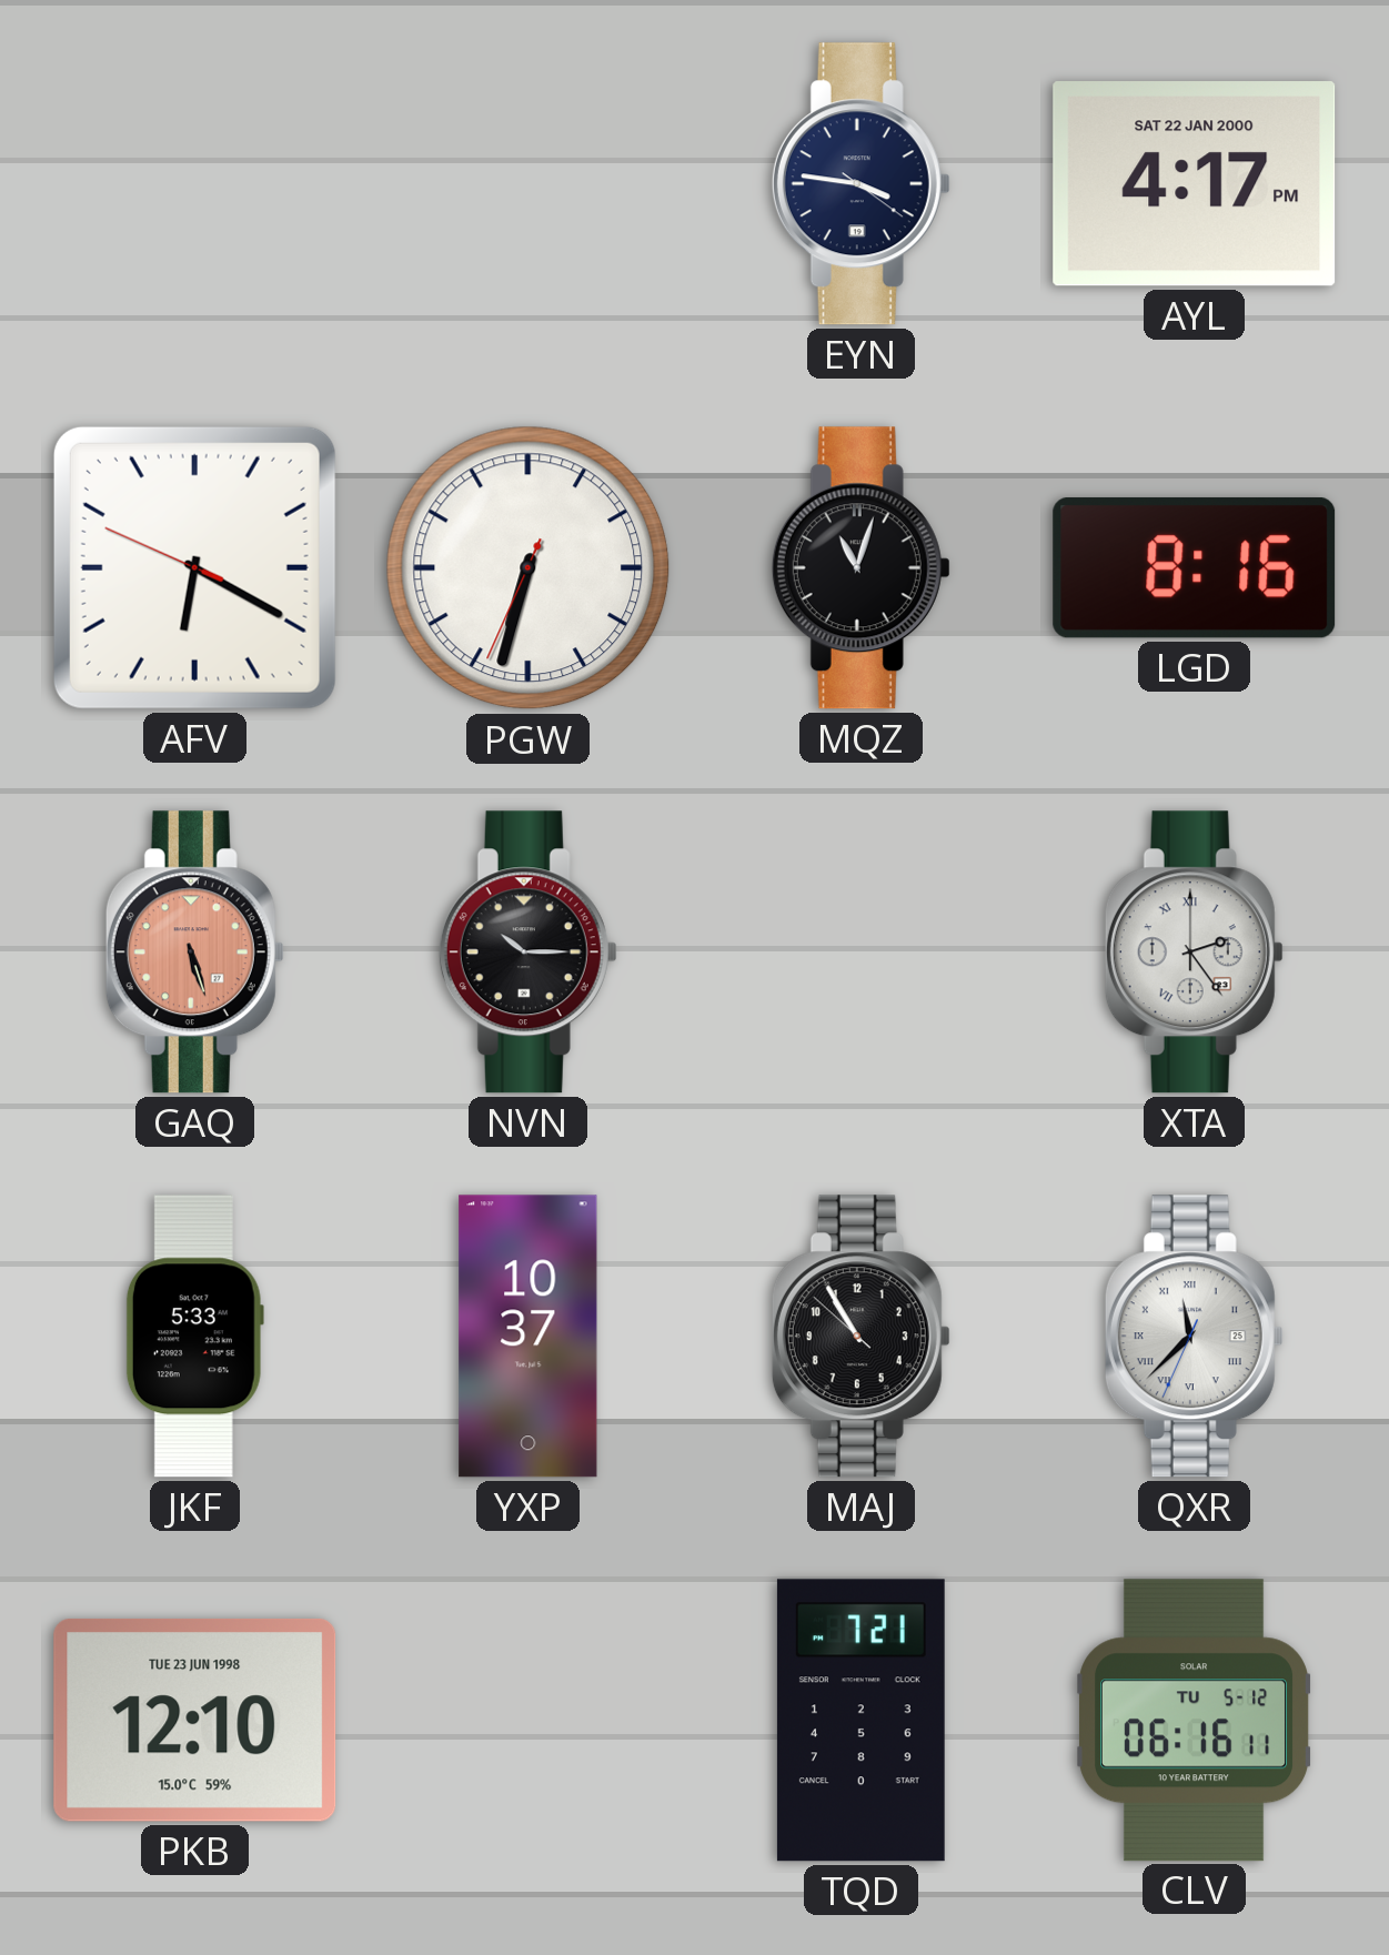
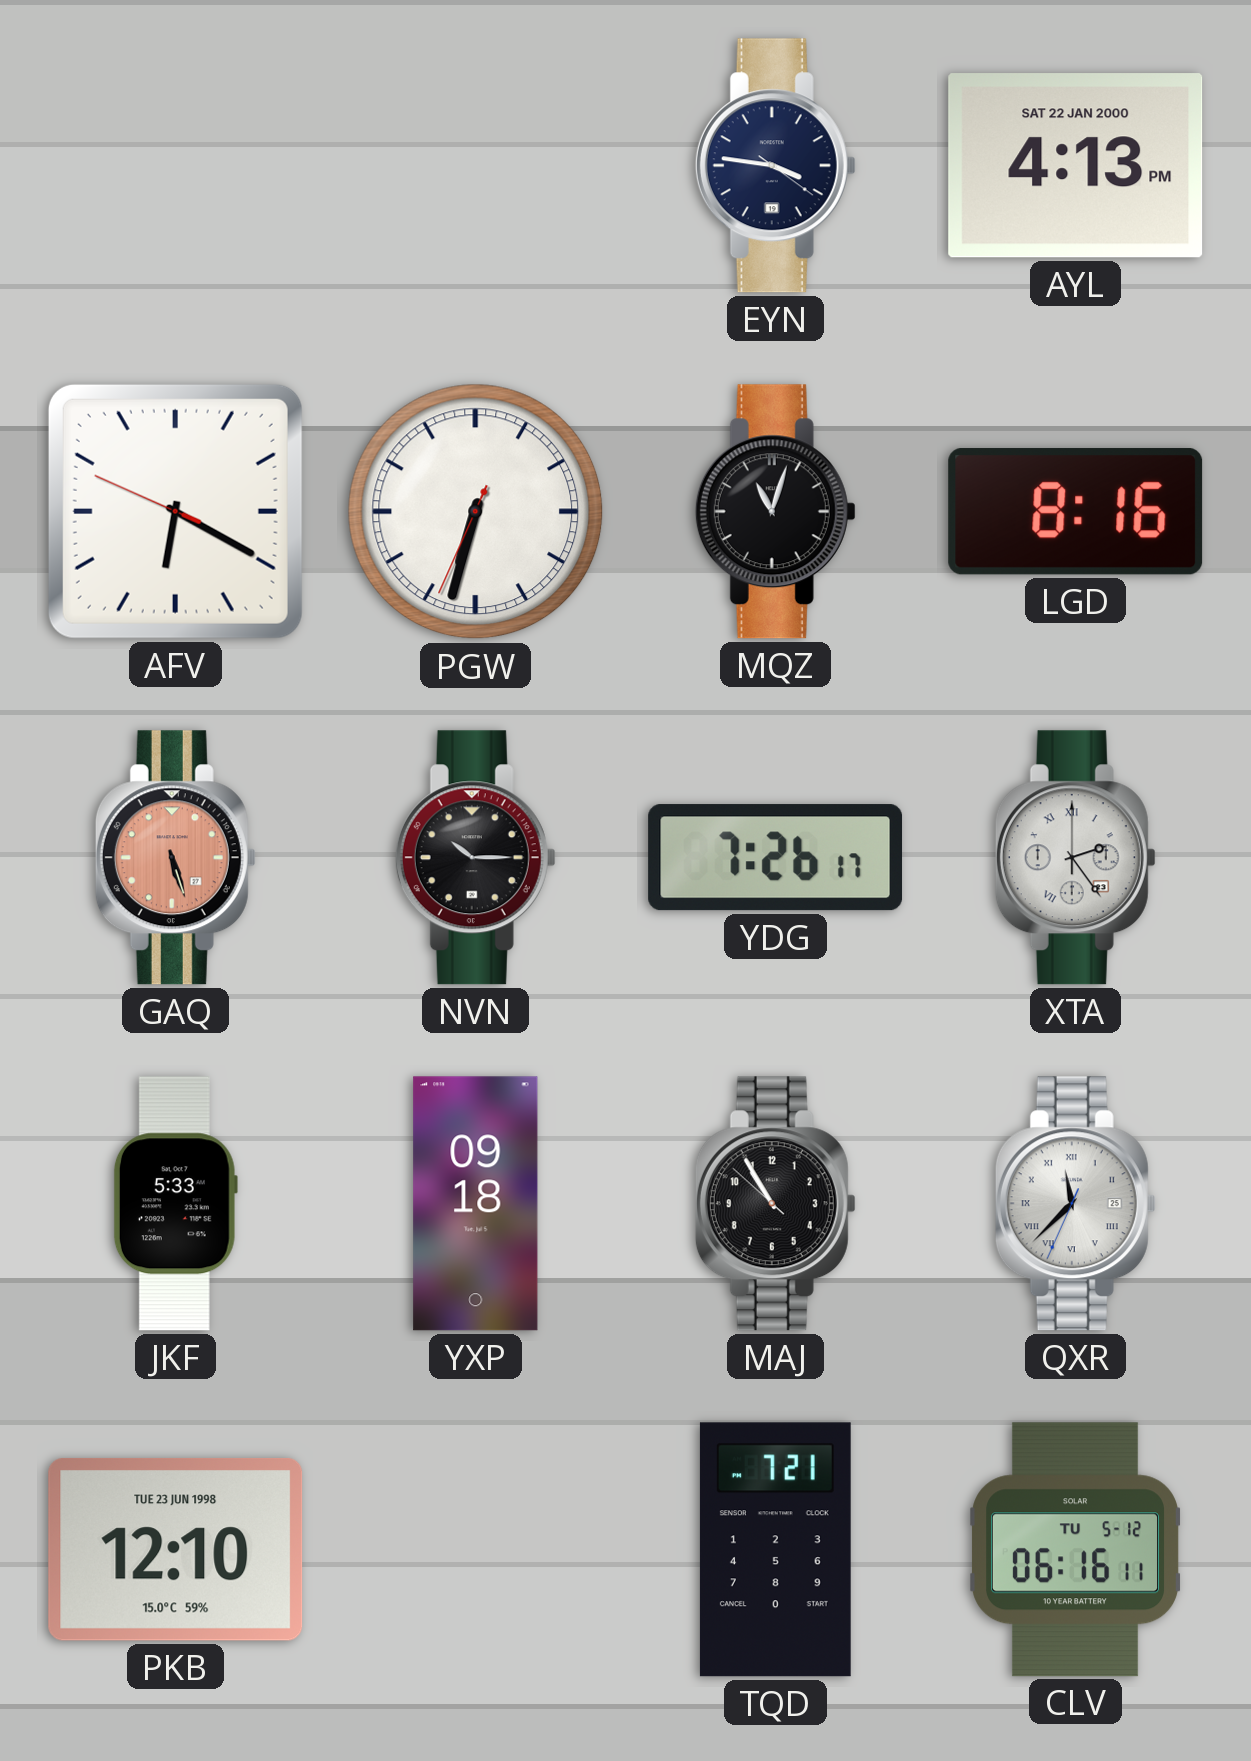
AYL: 4:17 -> 4:13 (1076, 166)
YDG: none -> 7:26 (776, 858)
YXP: 10:37 -> 09:18 (476, 1204)
